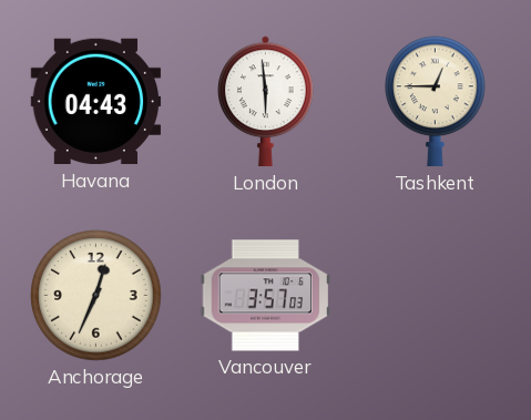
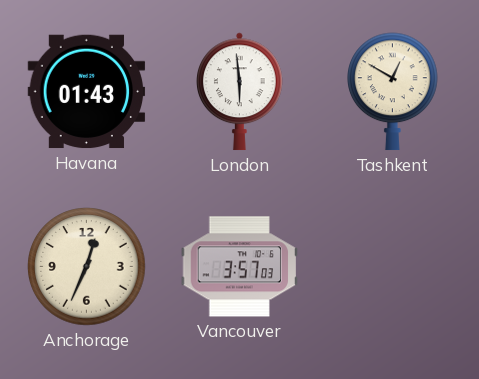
Havana: 04:43 -> 01:43 (87, 92)
Tashkent: 12:45 -> 12:50 (393, 92)
